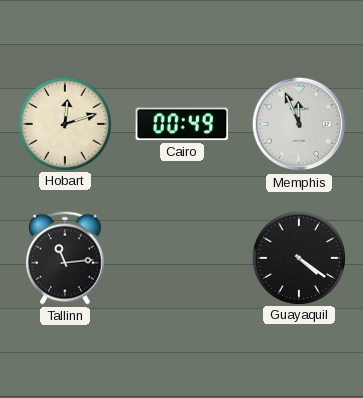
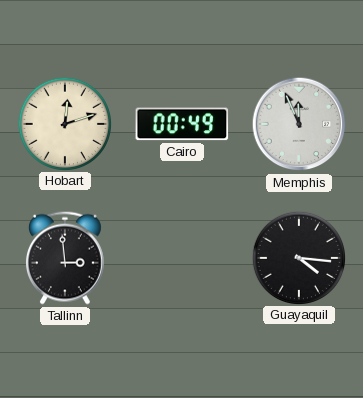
Tallinn: 11:14 -> 2:59 (65, 258)
Guayaquil: 4:21 -> 4:16 (298, 257)
